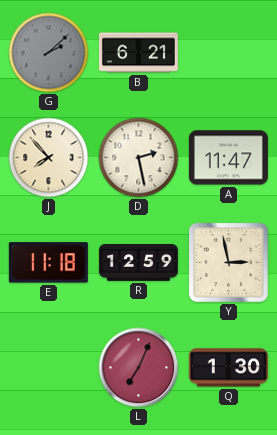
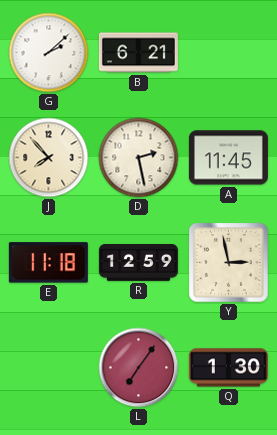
G dial: grey -> white (49, 53)
A: 11:47 -> 11:45 (228, 158)
L: 7:04 -> 7:06 (139, 368)
